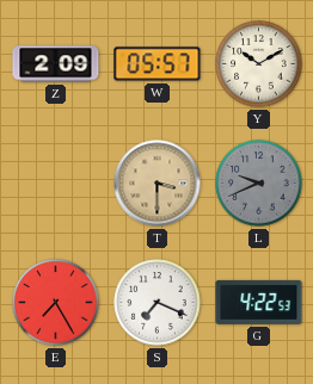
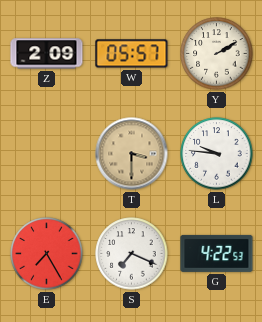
Y: 10:10 -> 2:10 (217, 54)
L: 9:41 -> 9:46 (217, 154)
L dial: grey -> white (217, 154)
